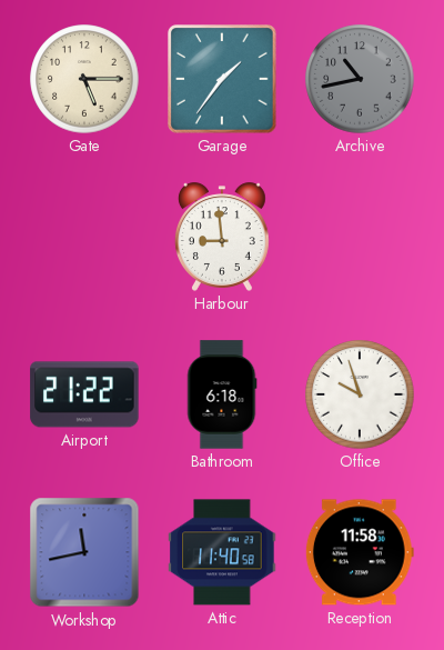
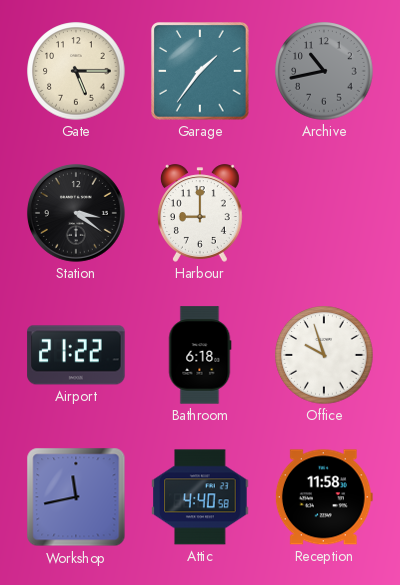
Station: none -> 3:21 (76, 213)
Harbour: 8:59 -> 9:00 (200, 213)
Attic: 11:40 -> 4:40 (200, 497)
